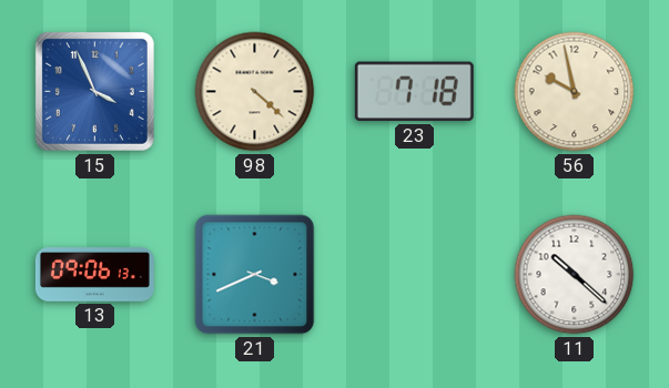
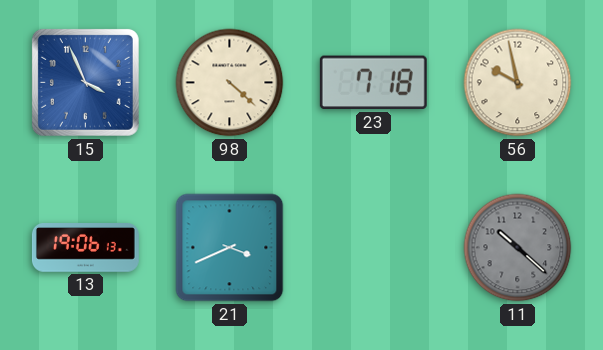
13: 09:06 -> 19:06 (85, 248)
11 dial: white -> grey (518, 248)
